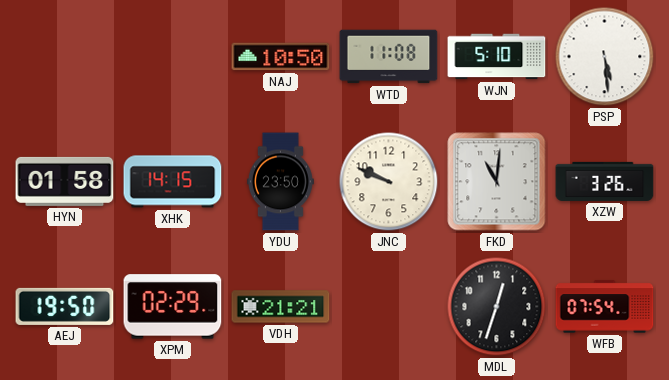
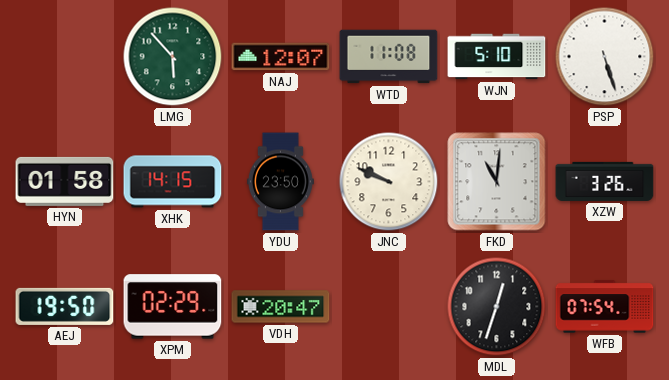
LMG: none -> 5:53 (173, 57)
NAJ: 10:50 -> 12:07 (281, 57)
PSP: 5:29 -> 5:27 (605, 57)
VDH: 21:21 -> 20:47 (281, 307)
